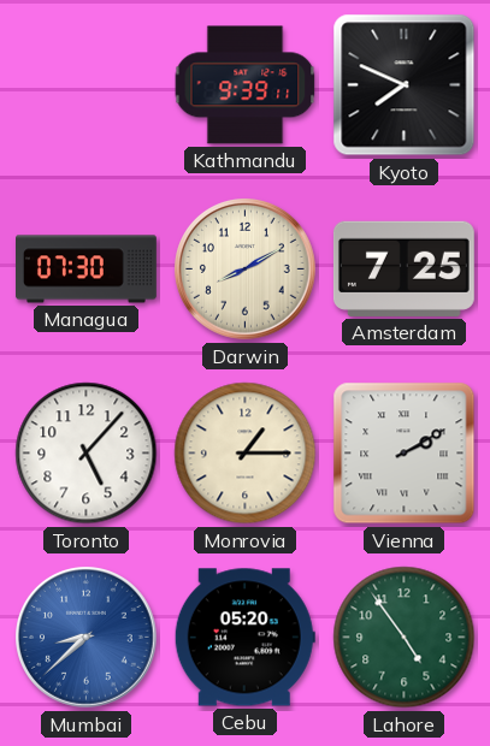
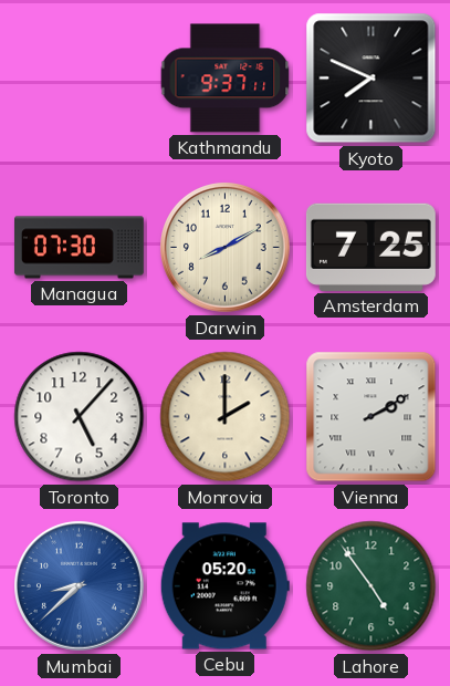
Kathmandu: 9:39 -> 9:37 (226, 79)
Monrovia: 1:15 -> 2:00 (226, 417)
